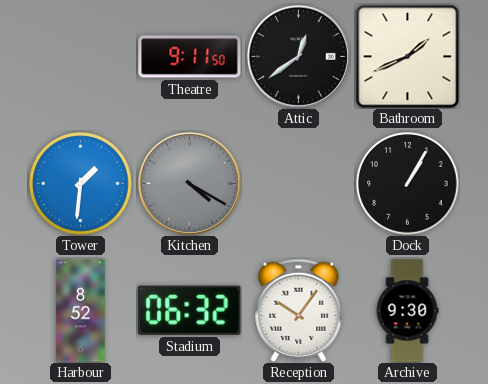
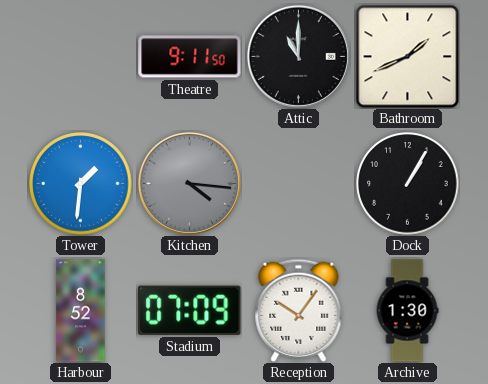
Attic: 12:39 -> 11:00 (298, 56)
Kitchen: 4:20 -> 4:16 (189, 183)
Stadium: 06:32 -> 07:09 (190, 310)
Archive: 9:30 -> 1:30 (407, 311)
